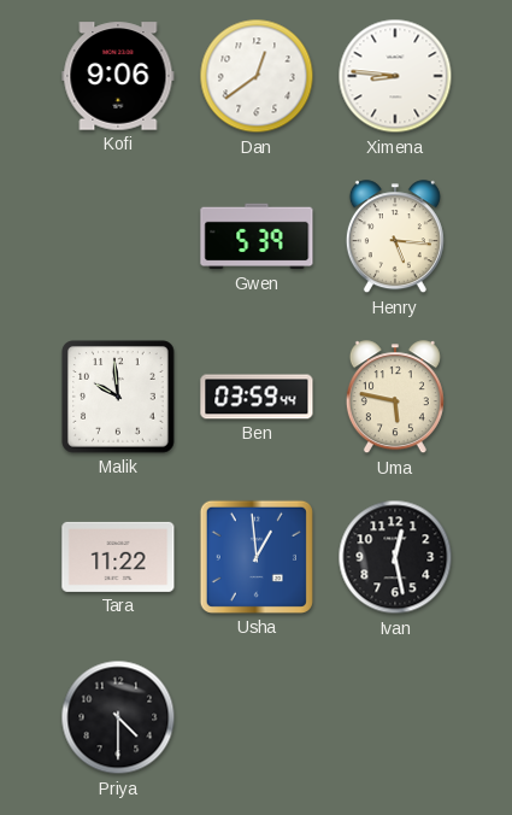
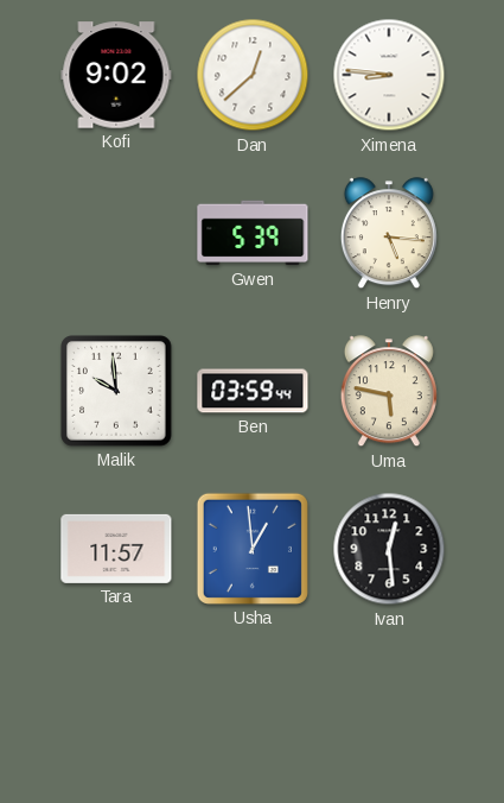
Kofi: 9:06 -> 9:02 (116, 75)
Dan: 12:39 -> 12:38 (253, 75)
Tara: 11:22 -> 11:57 (116, 549)
Ivan: 12:28 -> 12:29 (389, 549)
Priya: 4:30 -> none (118, 717)
